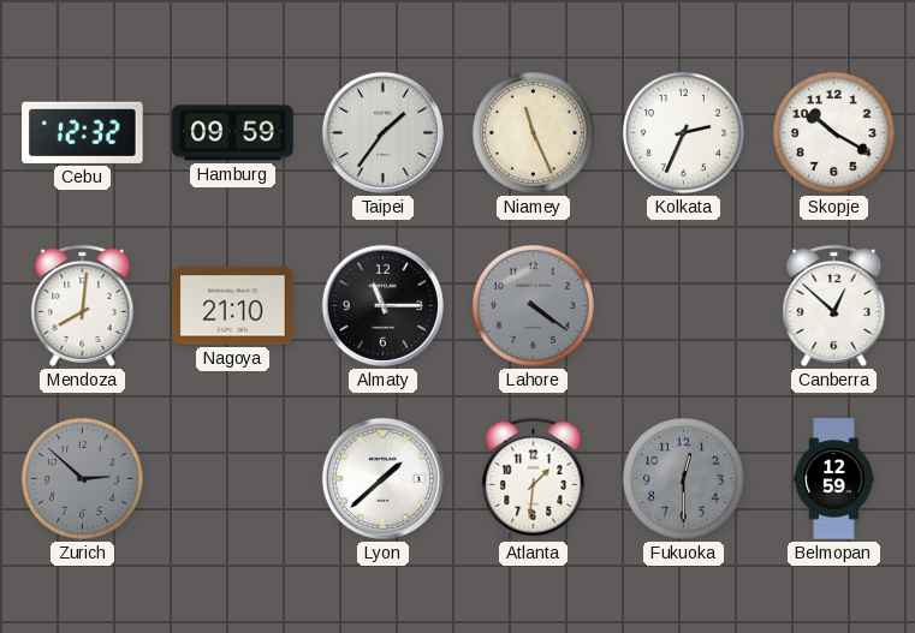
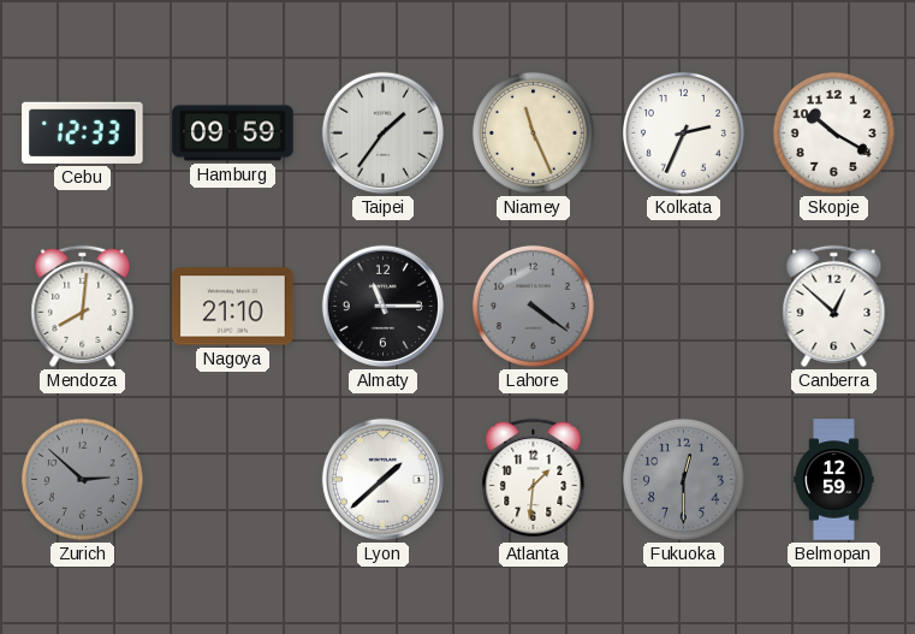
Cebu: 12:32 -> 12:33 (83, 132)
